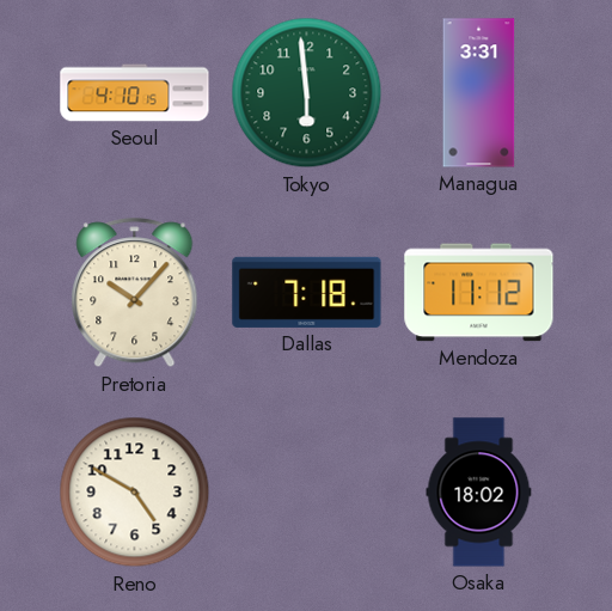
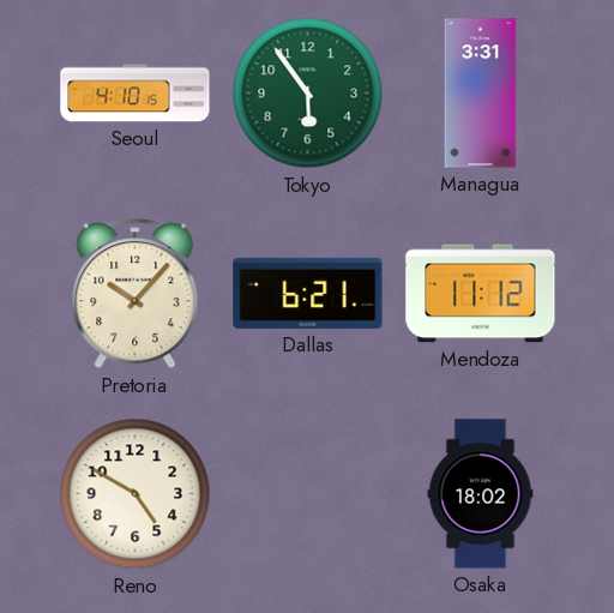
Tokyo: 5:59 -> 5:54 (308, 94)
Dallas: 7:18 -> 6:21 (308, 293)
